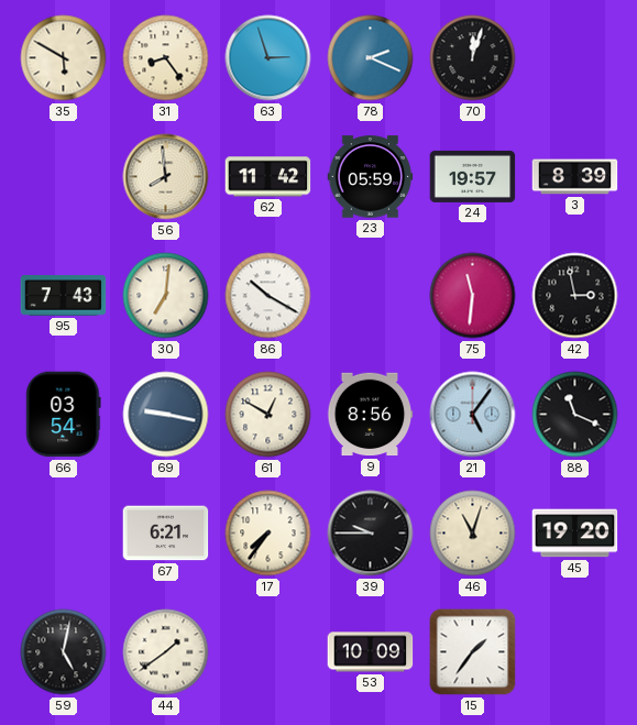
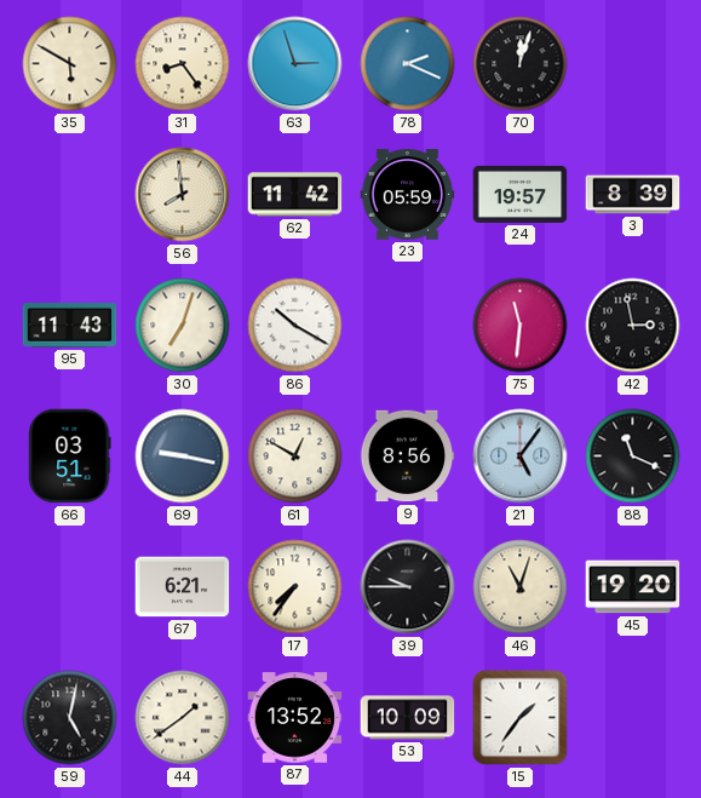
95: 7:43 -> 11:43 (70, 326)
30: 7:01 -> 7:03 (183, 326)
66: 03:54 -> 03:51 (70, 457)
87: none -> 13:52 (295, 718)
